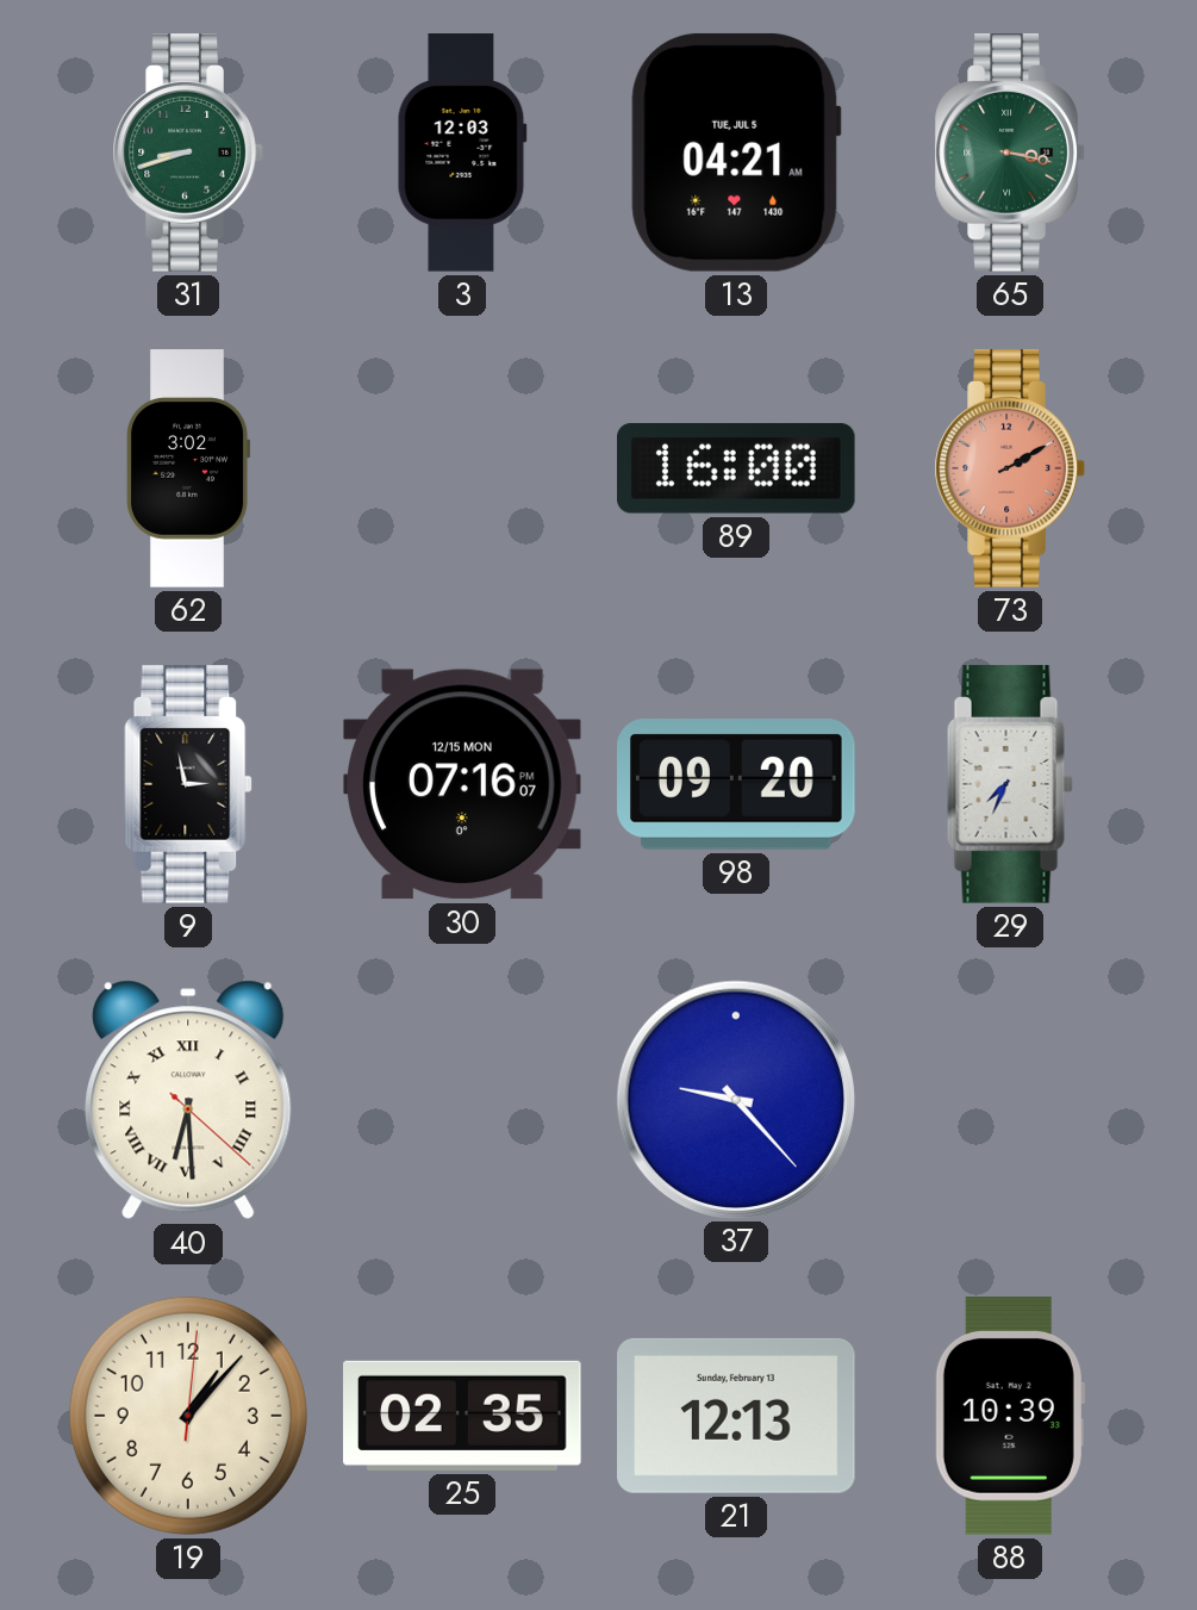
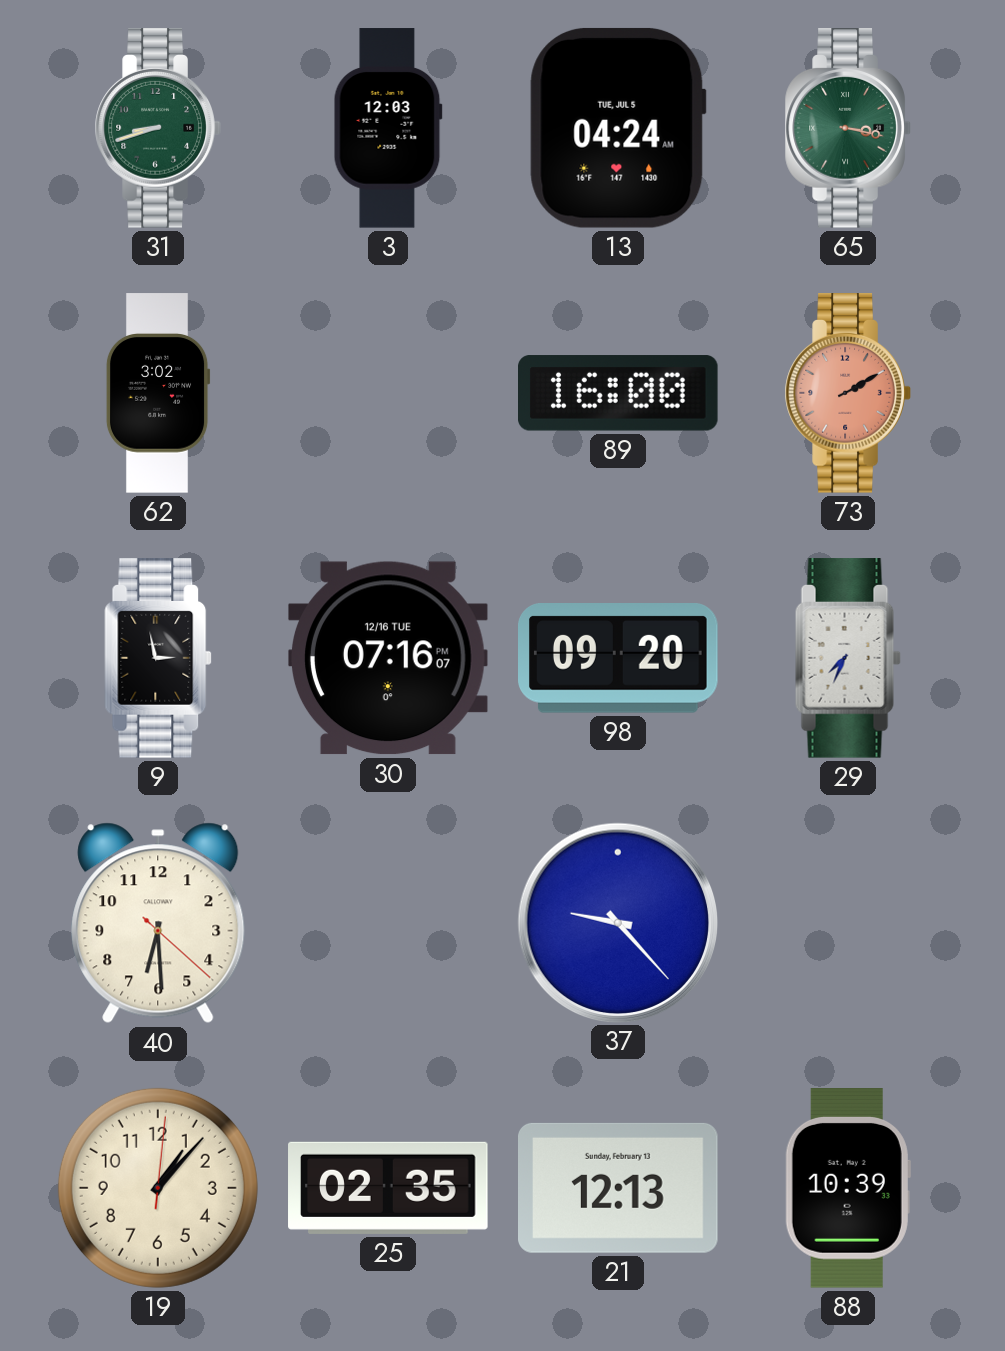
13: 04:21 -> 04:24 (618, 128)
30 date: 12/15 MON -> 12/16 TUE (389, 658)
40 numerals: Roman -> Arabic (158, 923)
